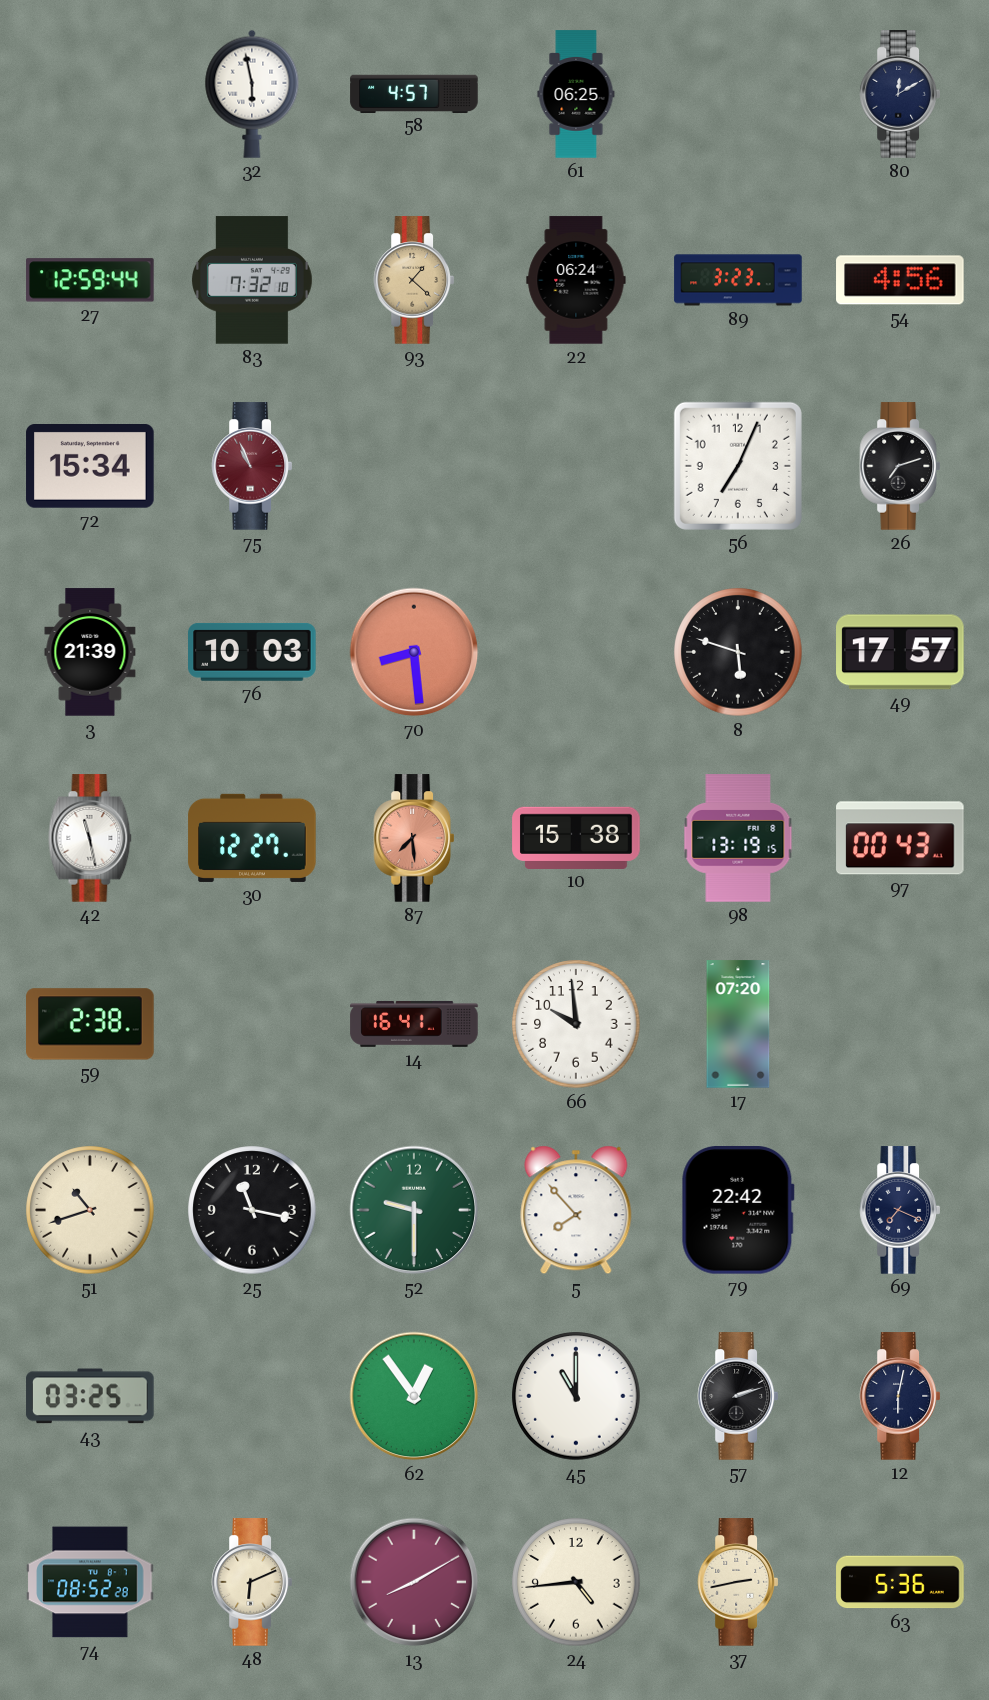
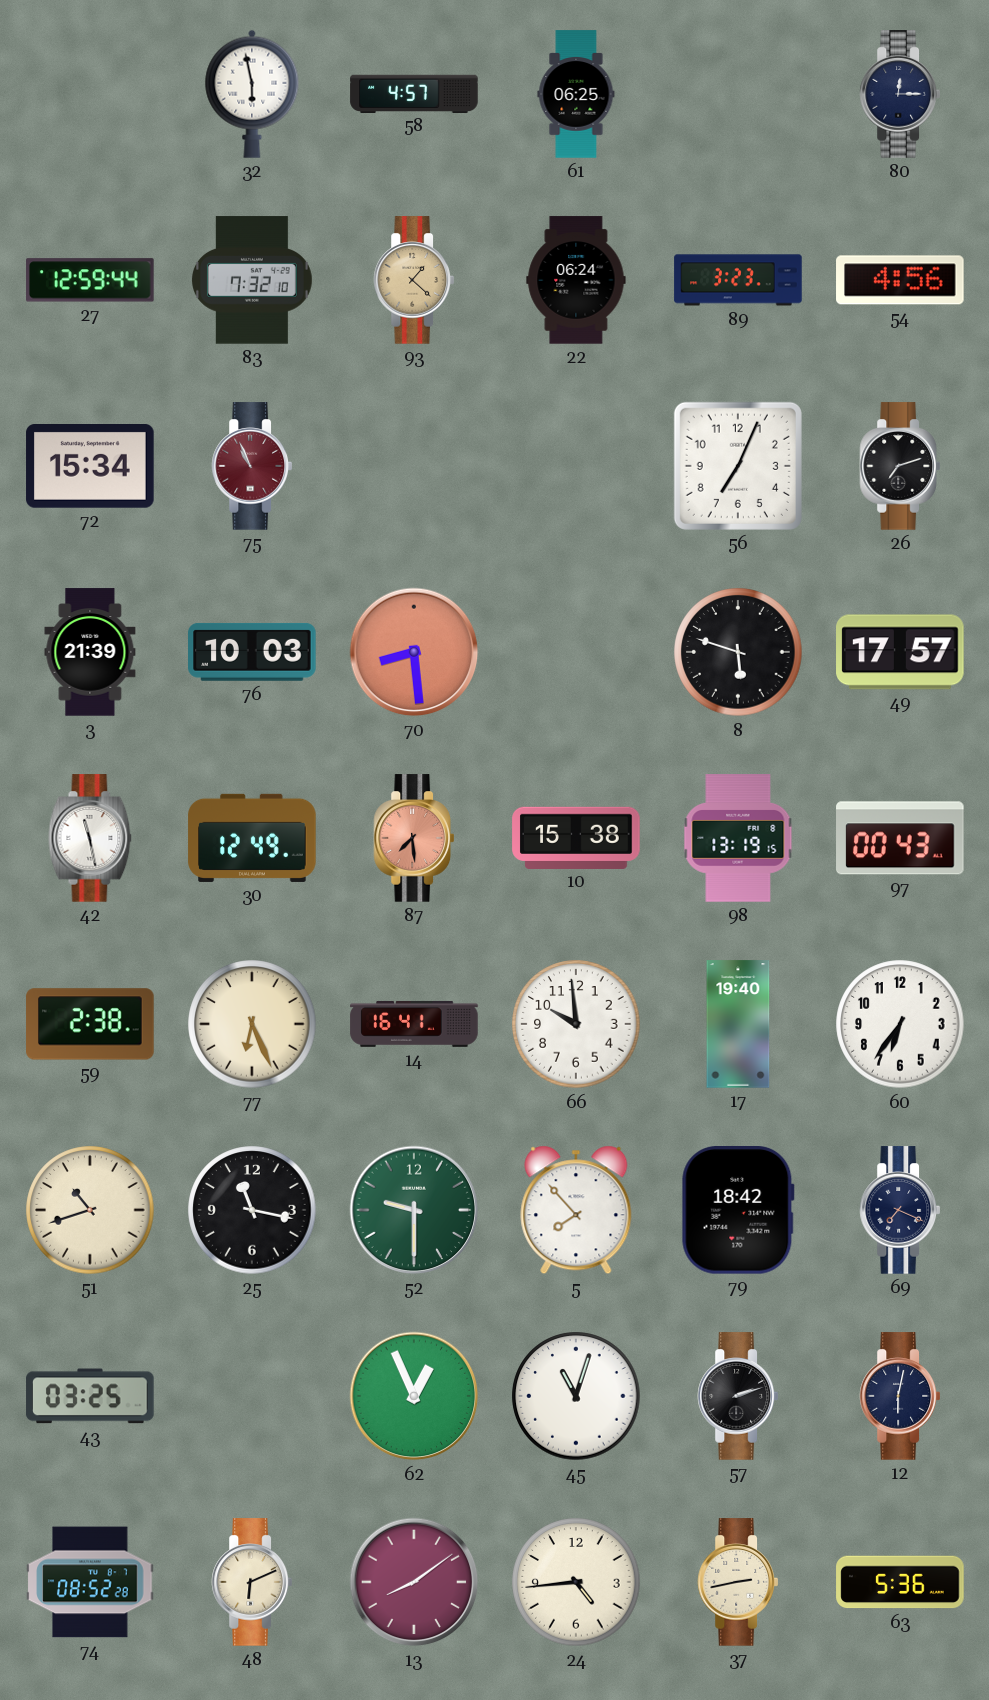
80: 12:10 -> 12:15 (899, 94)
30: 12:27 -> 12:49 (252, 838)
77: none -> 6:26 (252, 1024)
17: 07:20 -> 19:40 (738, 1024)
60: none -> 6:36 (900, 1024)
79: 22:42 -> 18:42 (738, 1211)
62: 12:54 -> 12:56 (414, 1396)
45: 11:00 -> 11:03 (576, 1396)
13: 8:10 -> 8:09 (414, 1582)
